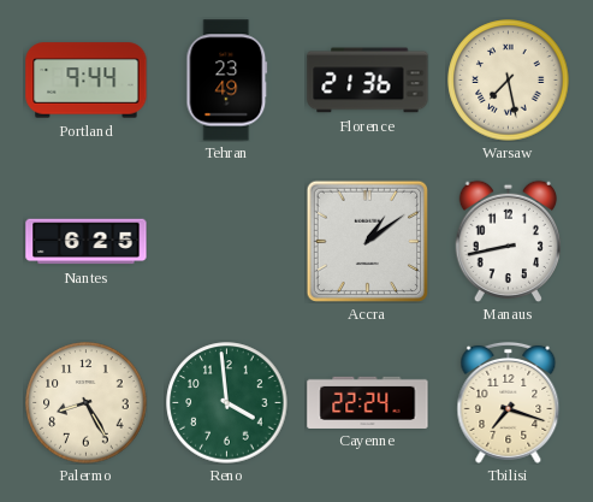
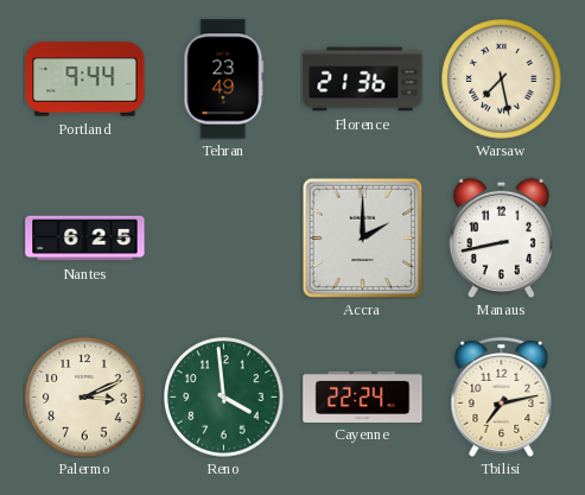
Accra: 1:09 -> 2:00 (362, 237)
Palermo: 8:25 -> 3:11 (85, 398)
Tbilisi: 7:18 -> 7:13 (502, 396)
